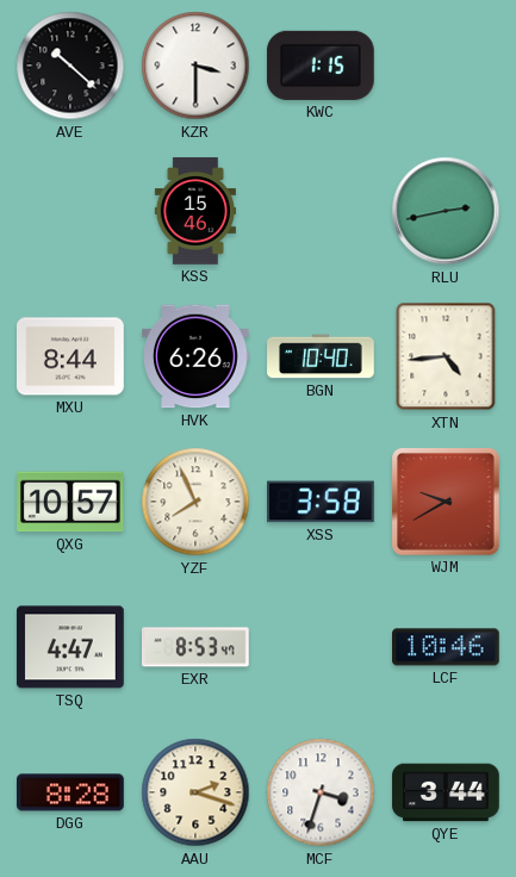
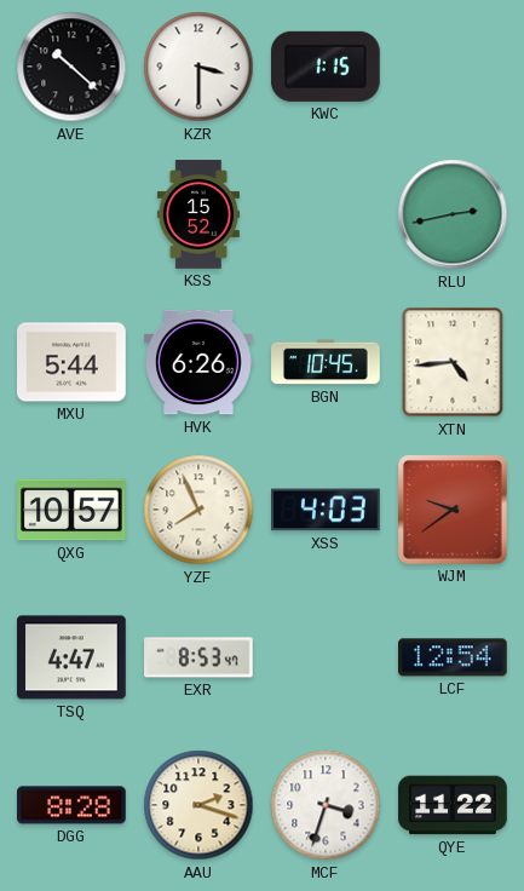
KSS: 15:46 -> 15:52 (198, 214)
MXU: 8:44 -> 5:44 (73, 362)
BGN: 10:40 -> 10:45 (326, 362)
XSS: 3:58 -> 4:03 (327, 510)
WJM: 9:40 -> 9:39 (454, 511)
LCF: 10:46 -> 12:54 (454, 657)
QYE: 3:44 -> 11:22 (453, 805)
